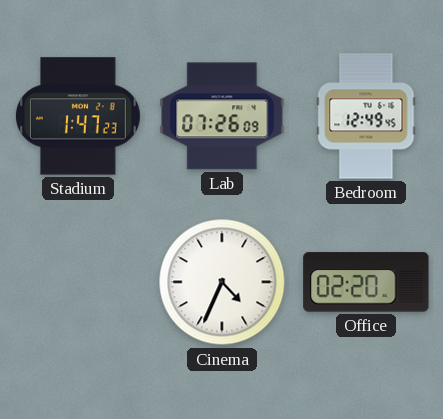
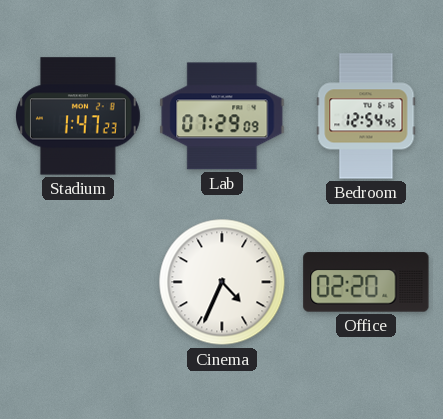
Lab: 07:26 -> 07:29 (222, 116)
Bedroom: 12:49 -> 12:54 (366, 116)
